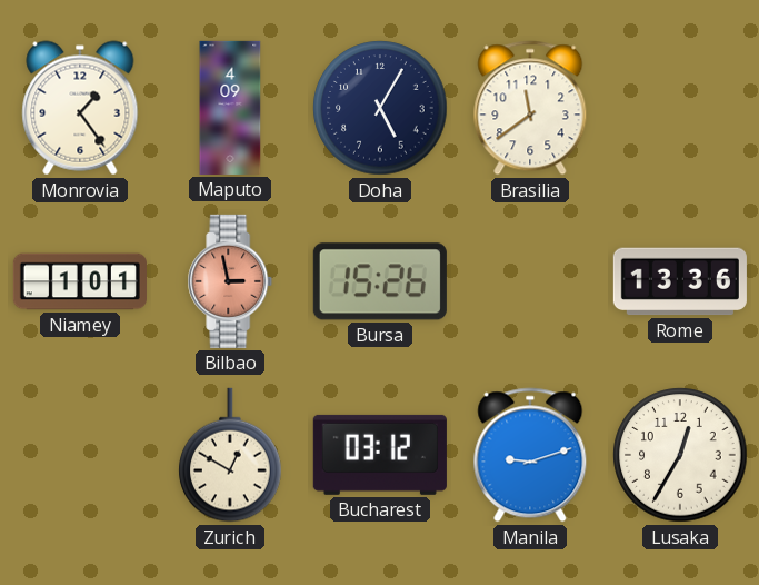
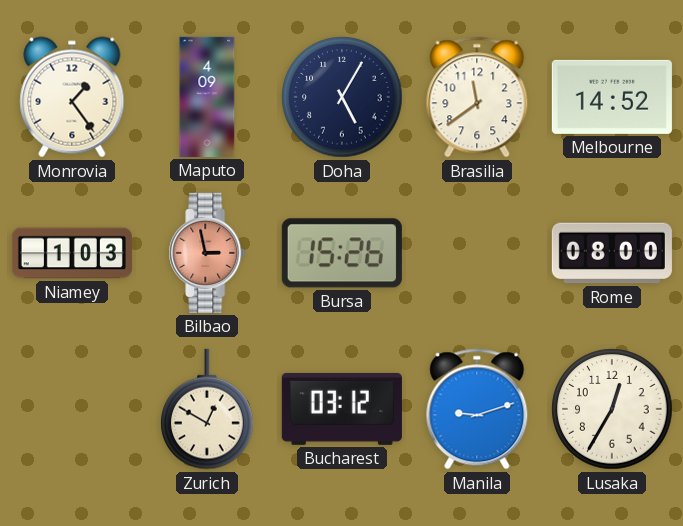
Melbourne: none -> 14:52 (612, 97)
Niamey: 1:01 -> 1:03 (72, 253)
Rome: 13:36 -> 08:00 (612, 253)
